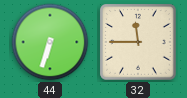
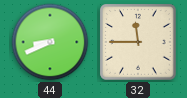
44: 6:33 -> 8:41 (50, 42)
